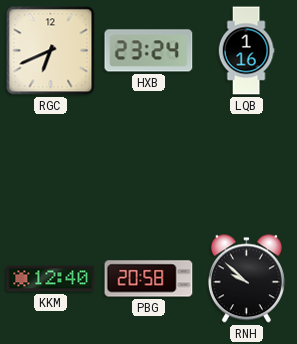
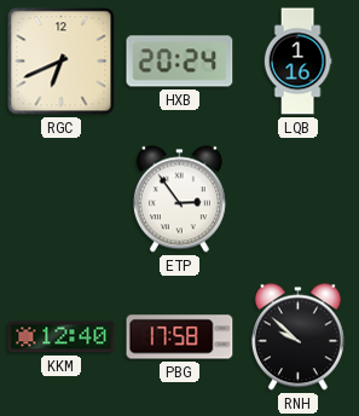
HXB: 23:24 -> 20:24 (180, 62)
ETP: none -> 2:54 (179, 200)
PBG: 20:58 -> 17:58 (180, 337)
